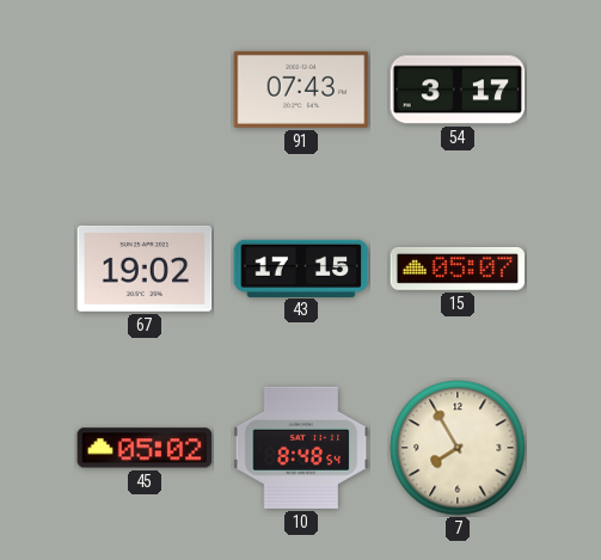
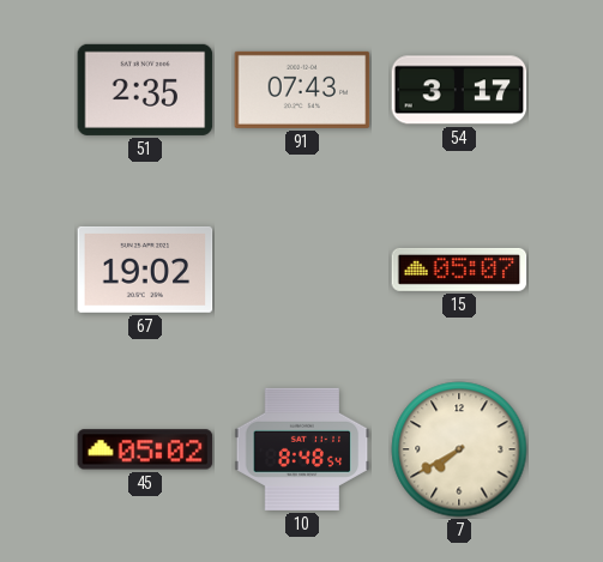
51: none -> 2:35 (145, 90)
43: 17:15 -> none (301, 267)
7: 7:55 -> 7:40 (459, 449)
